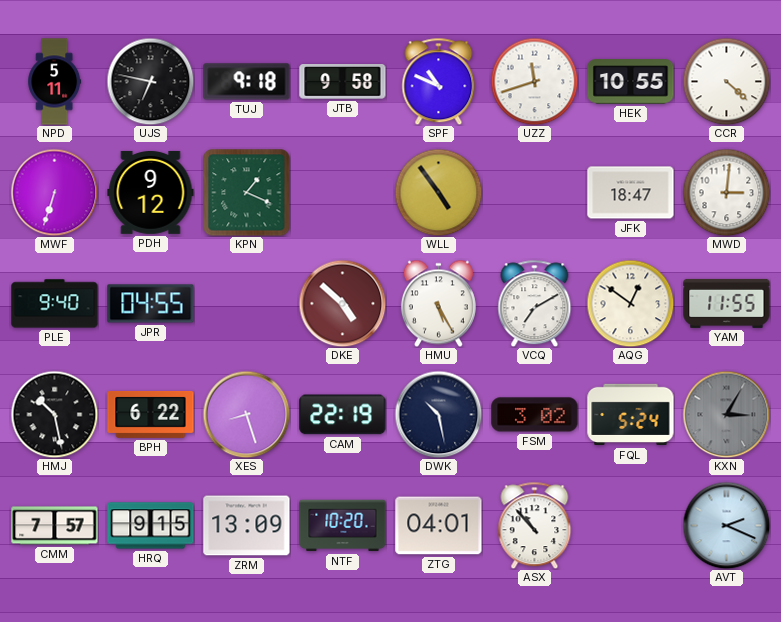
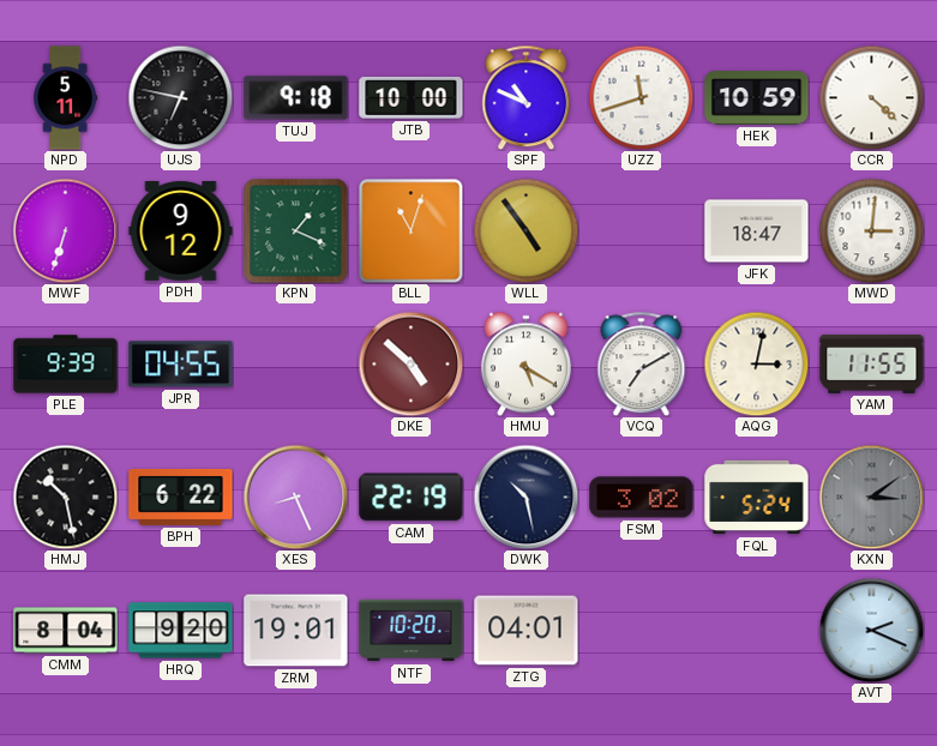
JTB: 9:58 -> 10:00 (412, 98)
HEK: 10:55 -> 10:59 (757, 98)
BLL: none -> 11:03 (410, 230)
PLE: 9:40 -> 9:39 (66, 365)
HMU: 5:25 -> 5:20 (525, 363)
AQG: 12:51 -> 3:02 (756, 363)
XES: 8:27 -> 8:26 (295, 497)
KXN: 3:05 -> 3:09 (871, 497)
CMM: 7:57 -> 8:04 (66, 631)
HRQ: 9:15 -> 9:20 (181, 631)
ZRM: 13:09 -> 19:01 (296, 631)
ASX: 10:53 -> none (535, 525)
